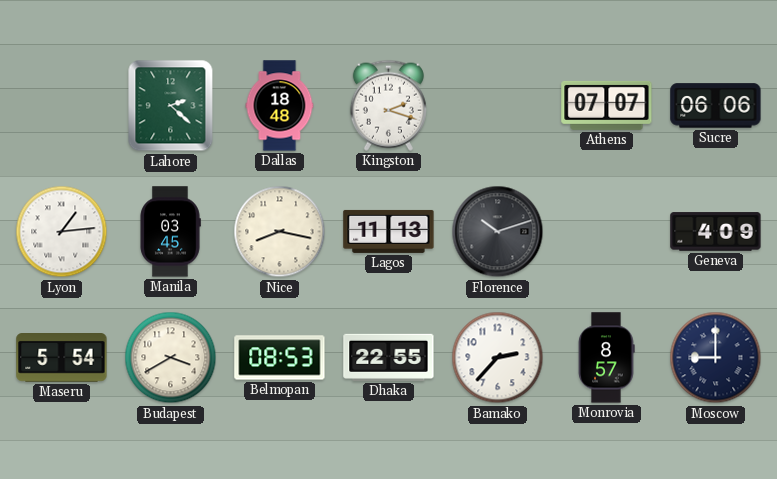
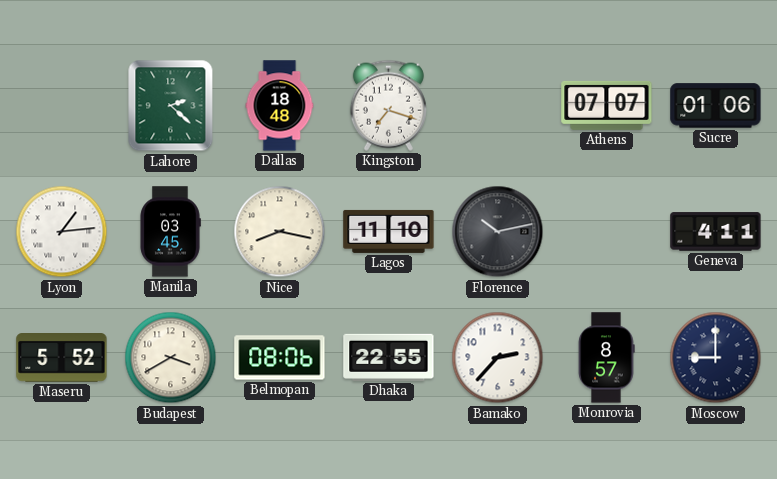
Kingston: 2:18 -> 7:18 (388, 105)
Sucre: 06:06 -> 01:06 (716, 106)
Lagos: 11:13 -> 11:10 (389, 231)
Florence: 10:12 -> 10:13 (498, 232)
Geneva: 4:09 -> 4:11 (716, 232)
Maseru: 5:54 -> 5:52 (62, 358)
Belmopan: 08:53 -> 08:06 (280, 358)
